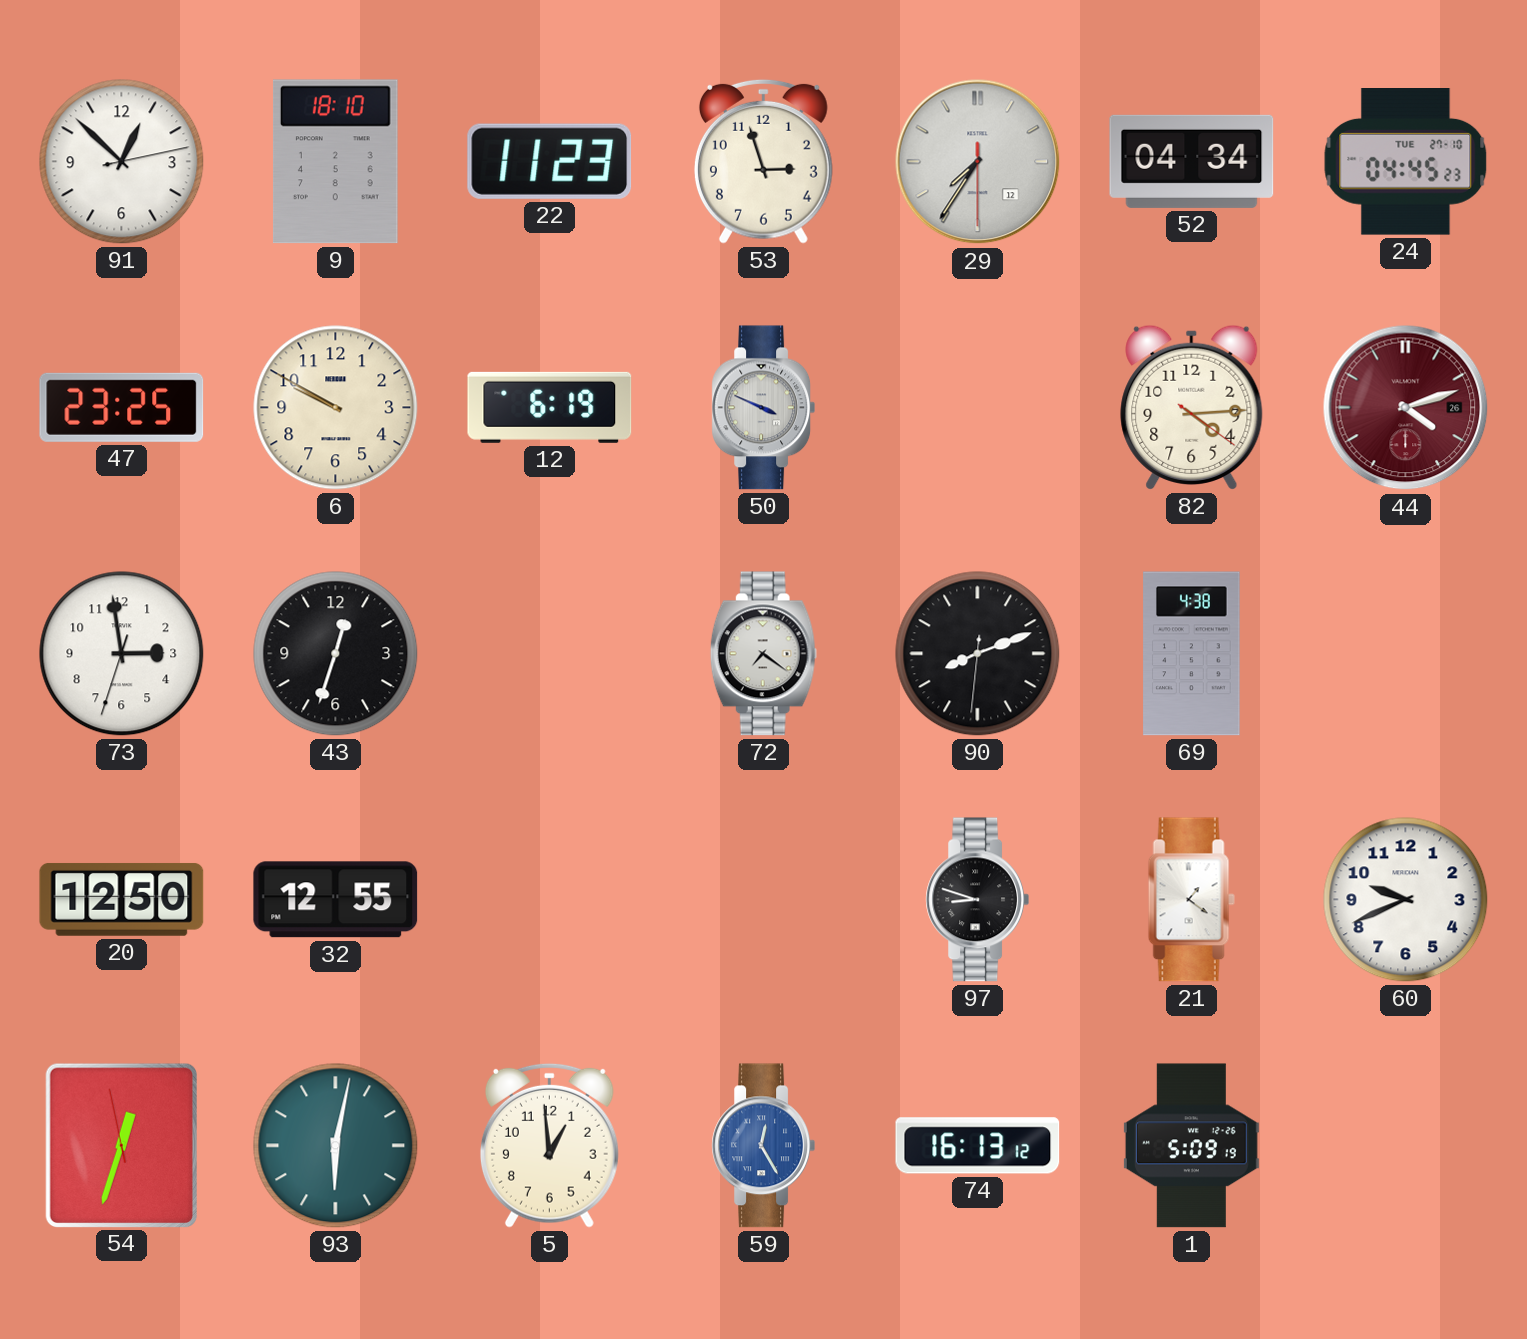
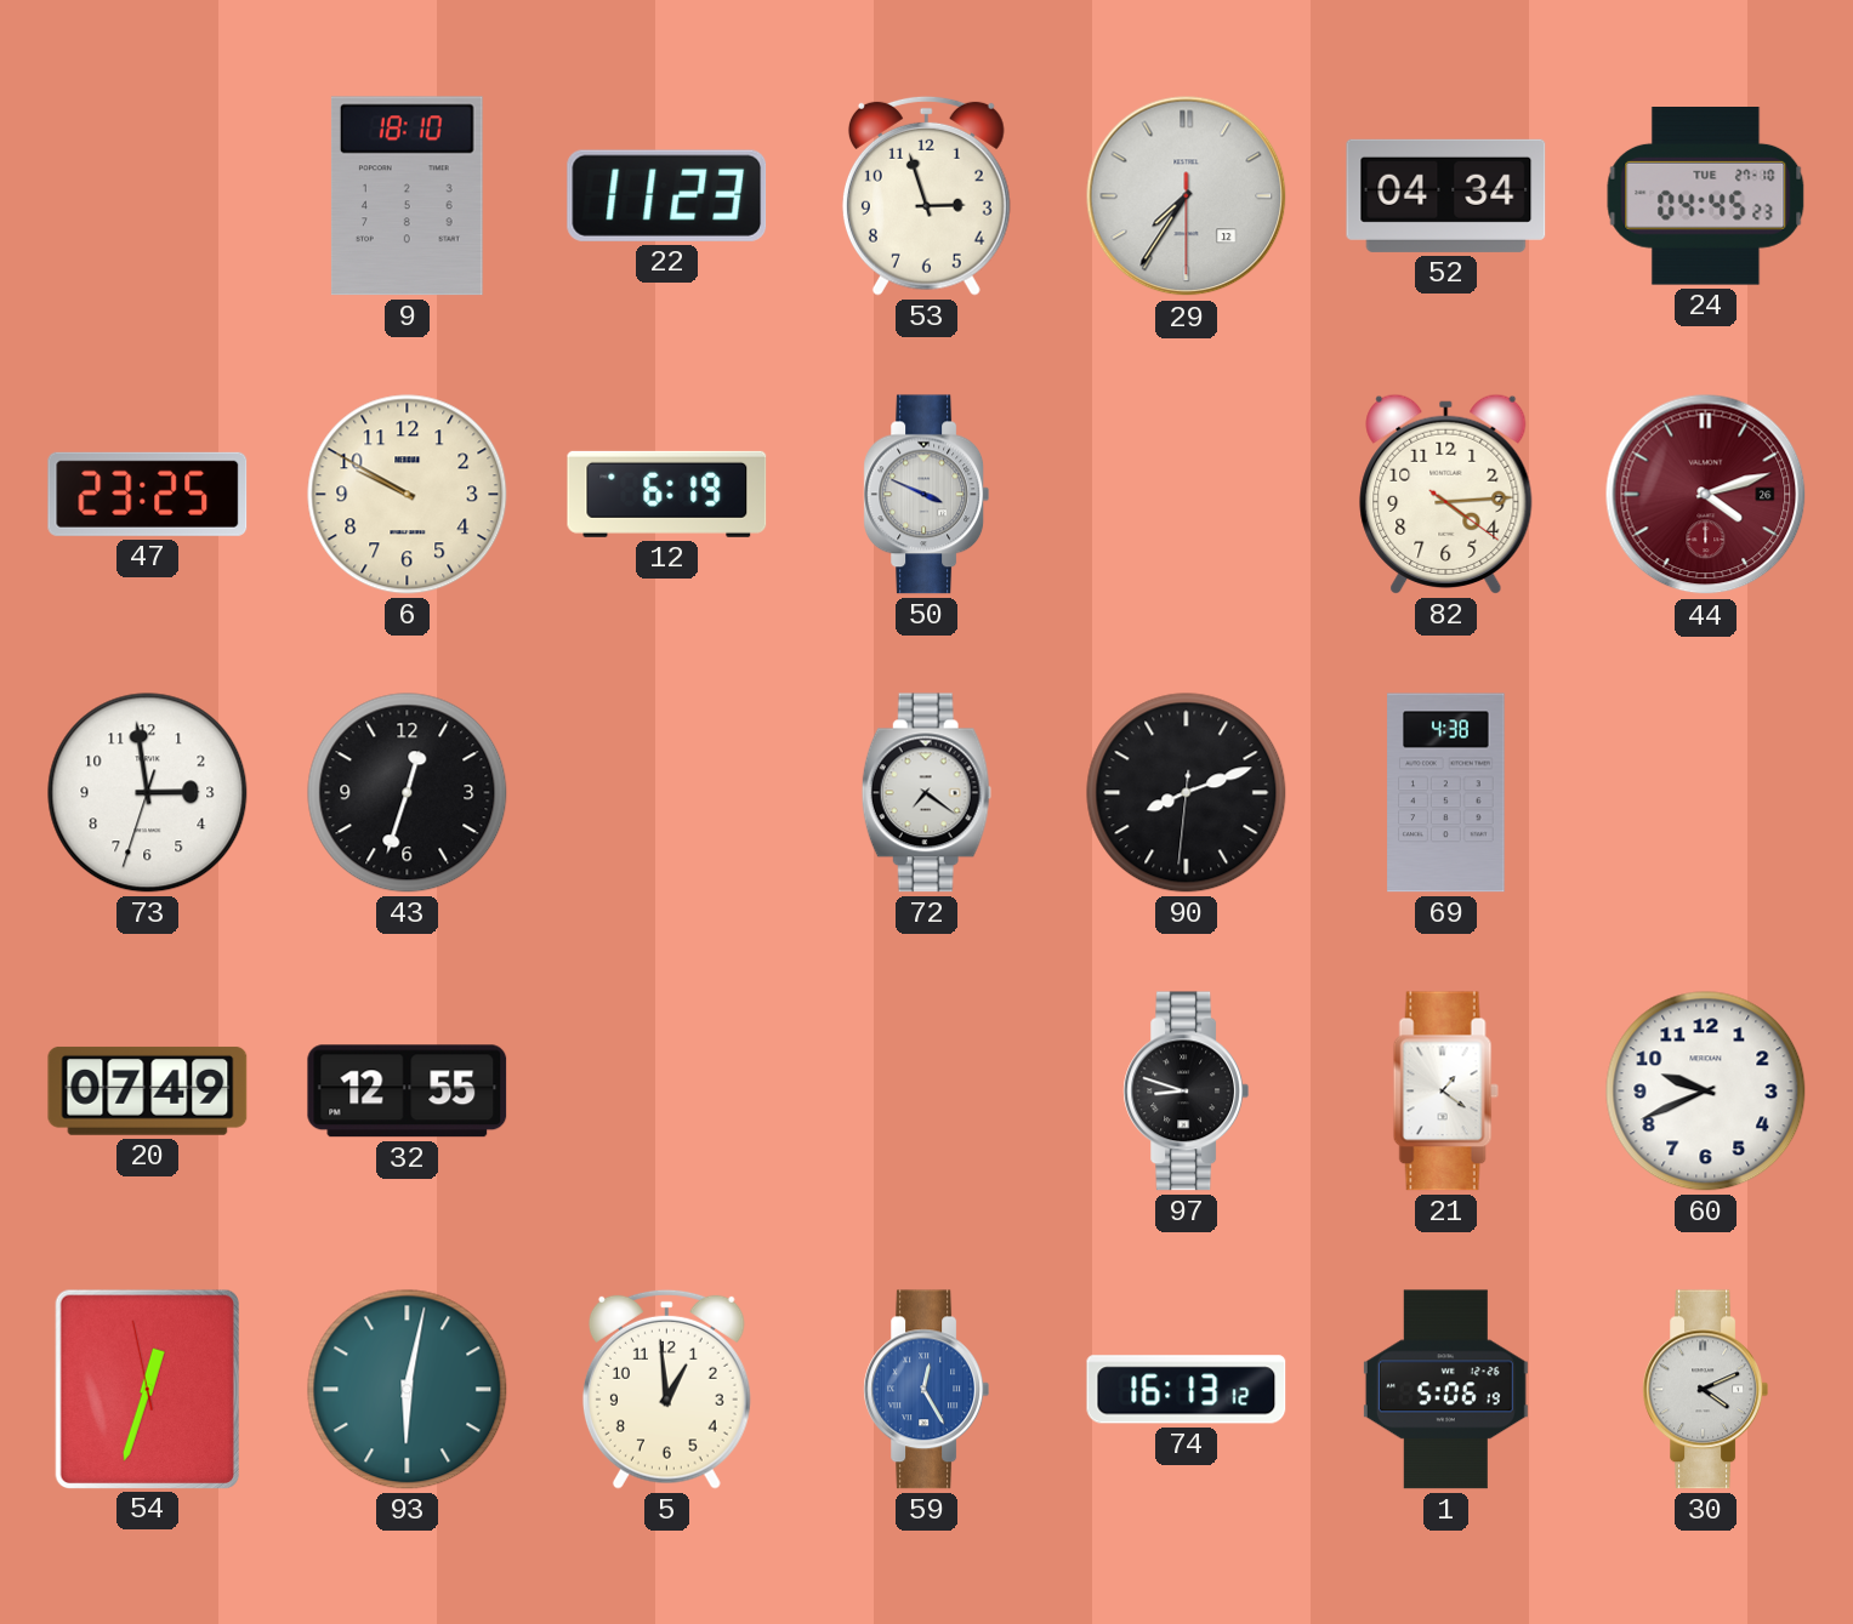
91: 12:52 -> none (122, 162)
20: 12:50 -> 07:49 (148, 1090)
1: 5:09 -> 5:06 (1445, 1390)
30: none -> 4:11 (1705, 1390)
